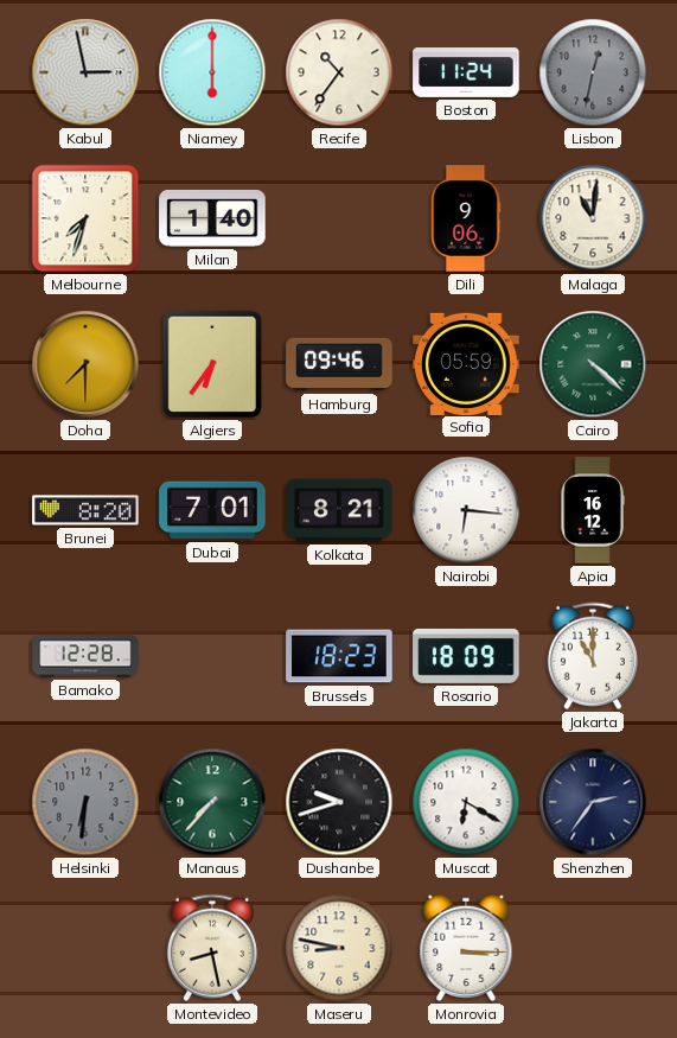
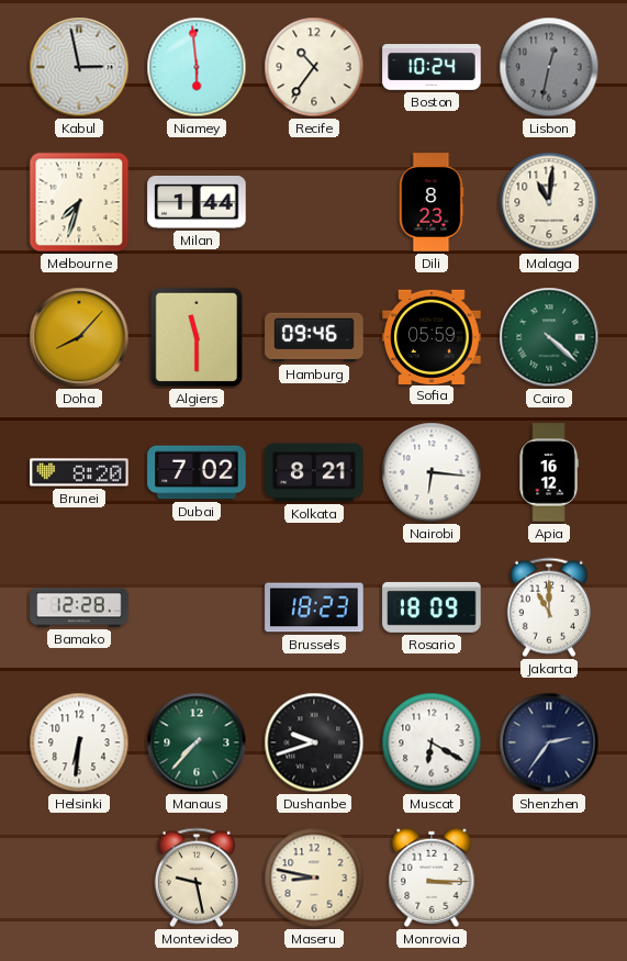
Niamey: 6:00 -> 5:59 (197, 67)
Boston: 11:24 -> 10:24 (432, 68)
Milan: 1:40 -> 1:44 (197, 202)
Dili: 9:06 -> 8:23 (432, 202)
Doha: 7:30 -> 8:07 (79, 337)
Algiers: 6:36 -> 11:30 (195, 337)
Dubai: 7:01 -> 7:02 (197, 472)
Helsinki dial: grey -> white (79, 742)
Montevideo: 8:28 -> 9:28 (197, 878)
